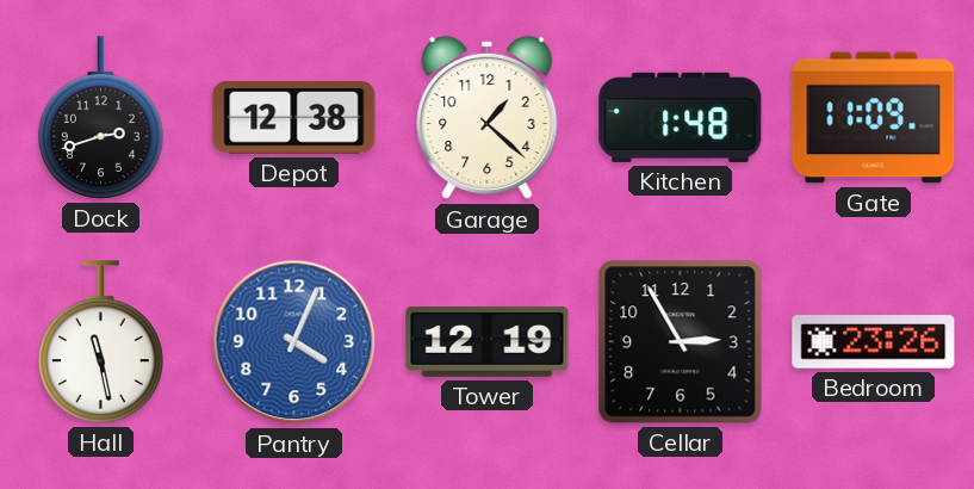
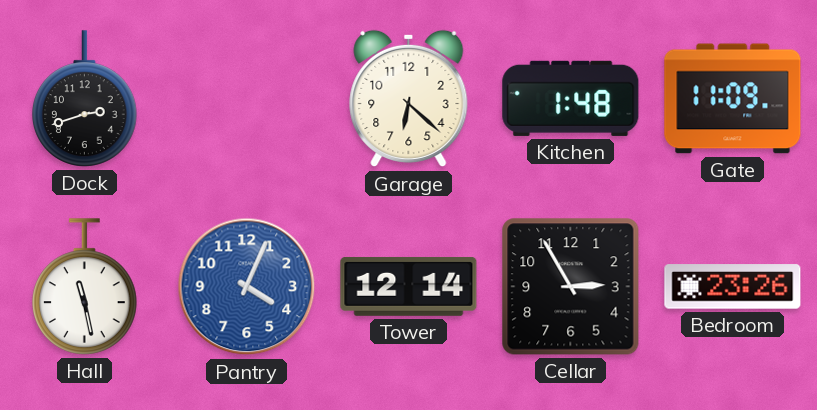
Depot: 12:38 -> none (294, 118)
Garage: 1:22 -> 6:22 (409, 99)
Tower: 12:19 -> 12:14 (409, 286)
